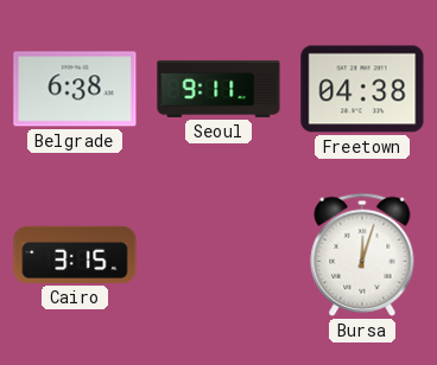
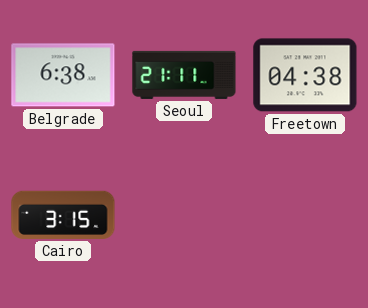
Seoul: 9:11 -> 21:11 (184, 75)
Bursa: 12:03 -> none (362, 255)
